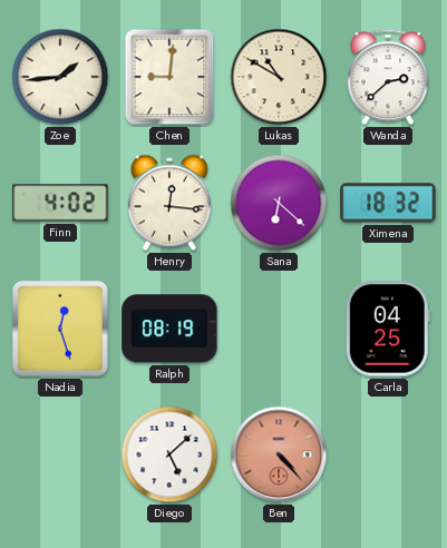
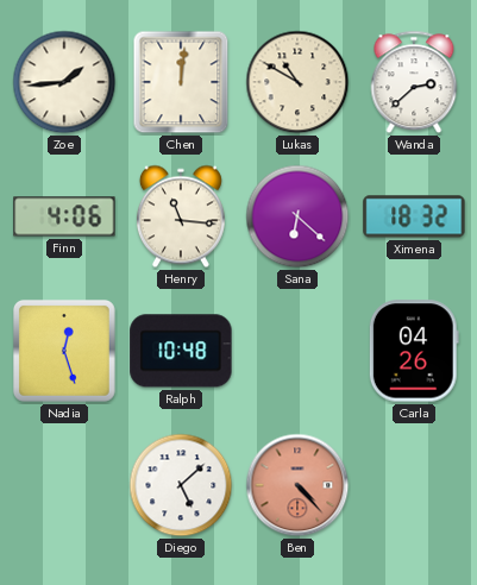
Chen: 9:01 -> 12:01 (181, 82)
Finn: 4:02 -> 4:06 (64, 216)
Henry: 12:16 -> 11:16 (181, 216)
Ralph: 08:19 -> 10:48 (181, 351)
Carla: 04:25 -> 04:26 (414, 351)
